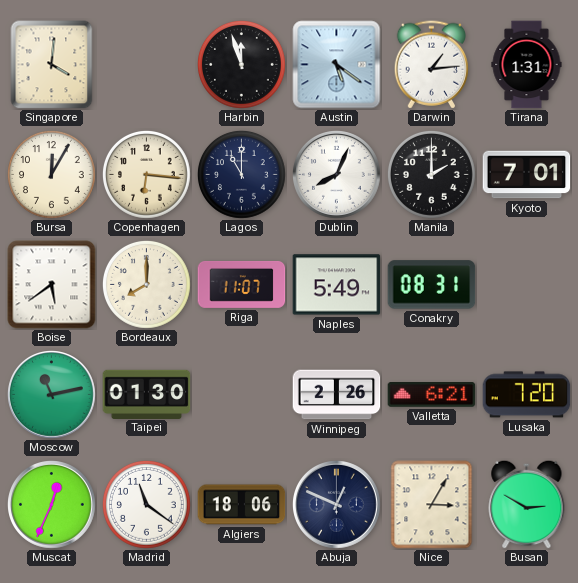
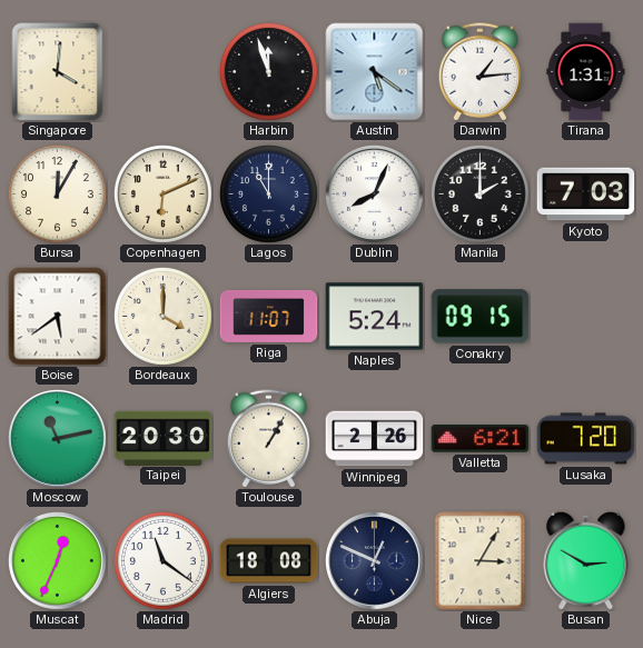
Copenhagen: 6:16 -> 6:11 (162, 193)
Kyoto: 7:01 -> 7:03 (586, 195)
Bordeaux: 8:00 -> 4:00 (162, 316)
Naples: 5:49 -> 5:24 (375, 317)
Conakry: 08:31 -> 09:15 (481, 317)
Taipei: 01:30 -> 20:30 (164, 438)
Toulouse: none -> 1:05 (268, 439)
Algiers: 18:06 -> 18:08 (269, 561)
